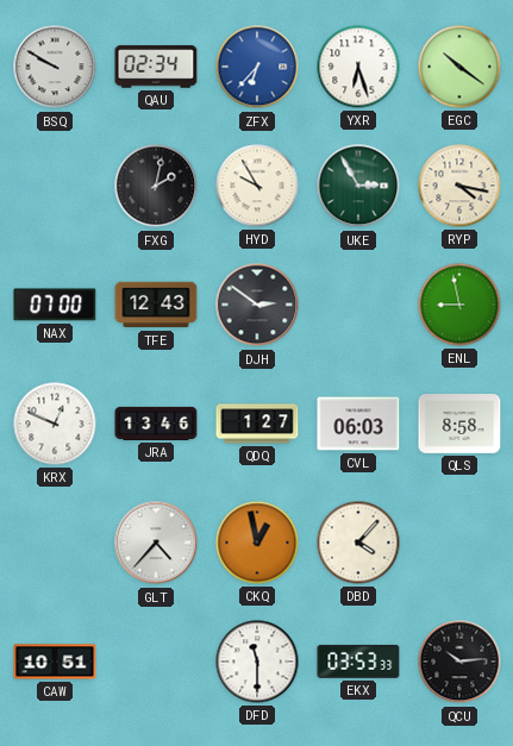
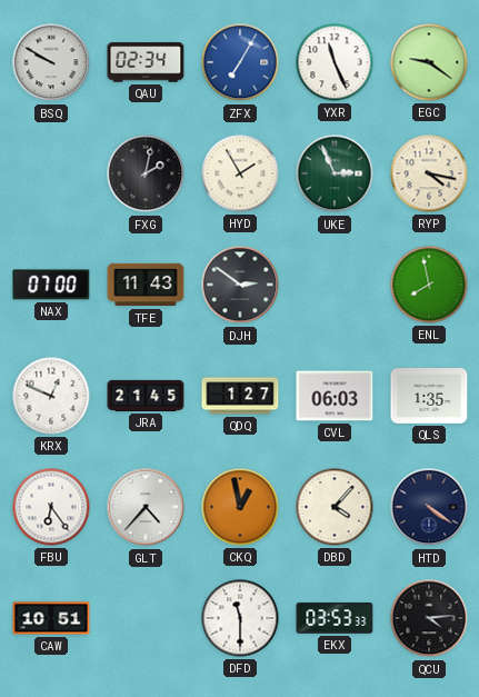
ZFX: 6:37 -> 7:05 (240, 62)
YXR: 6:27 -> 11:26 (335, 62)
EGC: 10:21 -> 9:21 (429, 62)
HYD: 9:55 -> 1:55 (240, 173)
UKE: 2:55 -> 2:56 (335, 173)
TFE: 12:43 -> 11:43 (146, 285)
ENL: 8:58 -> 7:58 (429, 285)
JRA: 13:46 -> 21:45 (146, 396)
QLS: 8:58 -> 1:35 (429, 397)
FBU: none -> 6:24 (51, 507)
HTD: none -> 4:21 (429, 507)
QCU: 10:14 -> 4:14 (429, 618)
